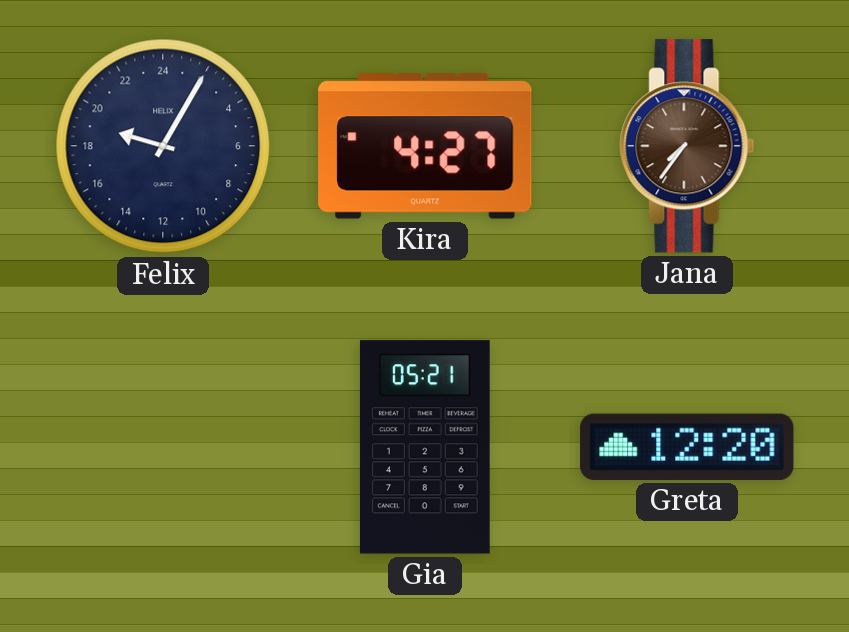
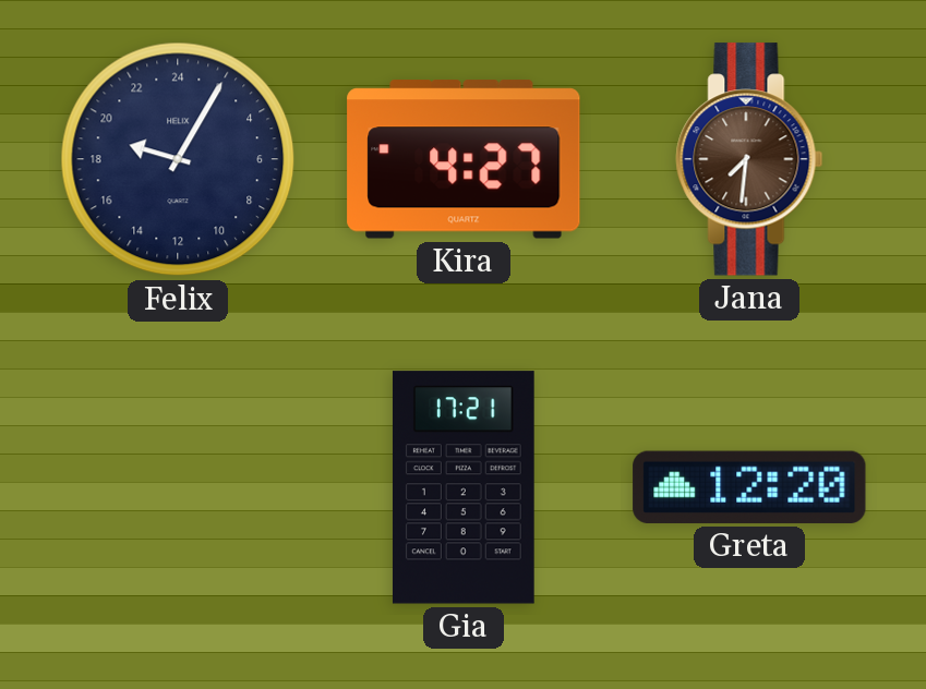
Jana: 7:36 -> 7:31 (749, 159)
Gia: 05:21 -> 17:21 (464, 487)
